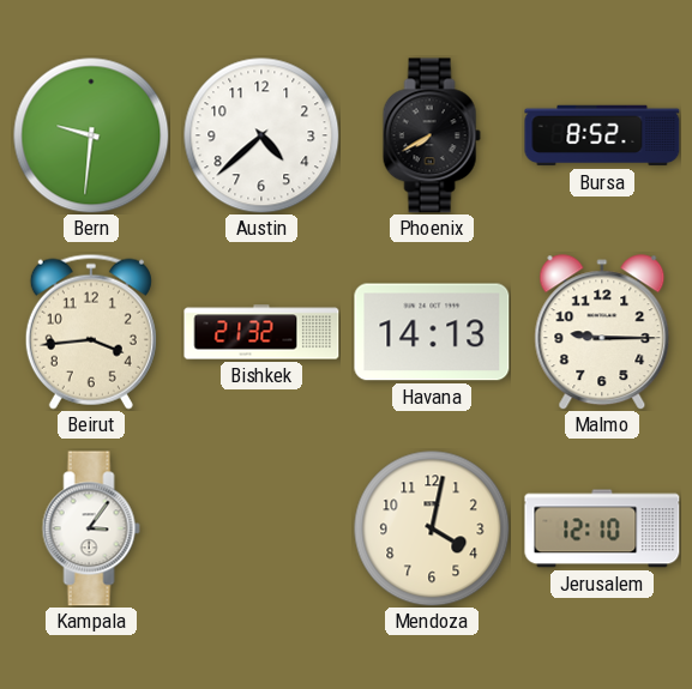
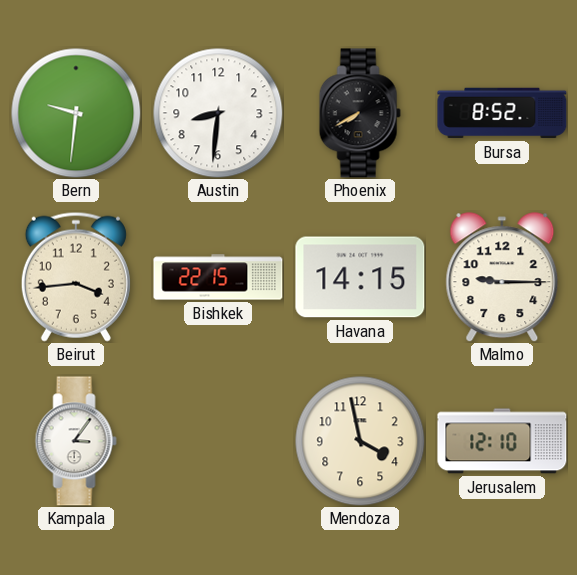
Austin: 4:38 -> 8:31 (218, 113)
Bishkek: 21:32 -> 22:15 (218, 277)
Havana: 14:13 -> 14:15 (360, 277)
Mendoza: 4:02 -> 3:58 (360, 441)
